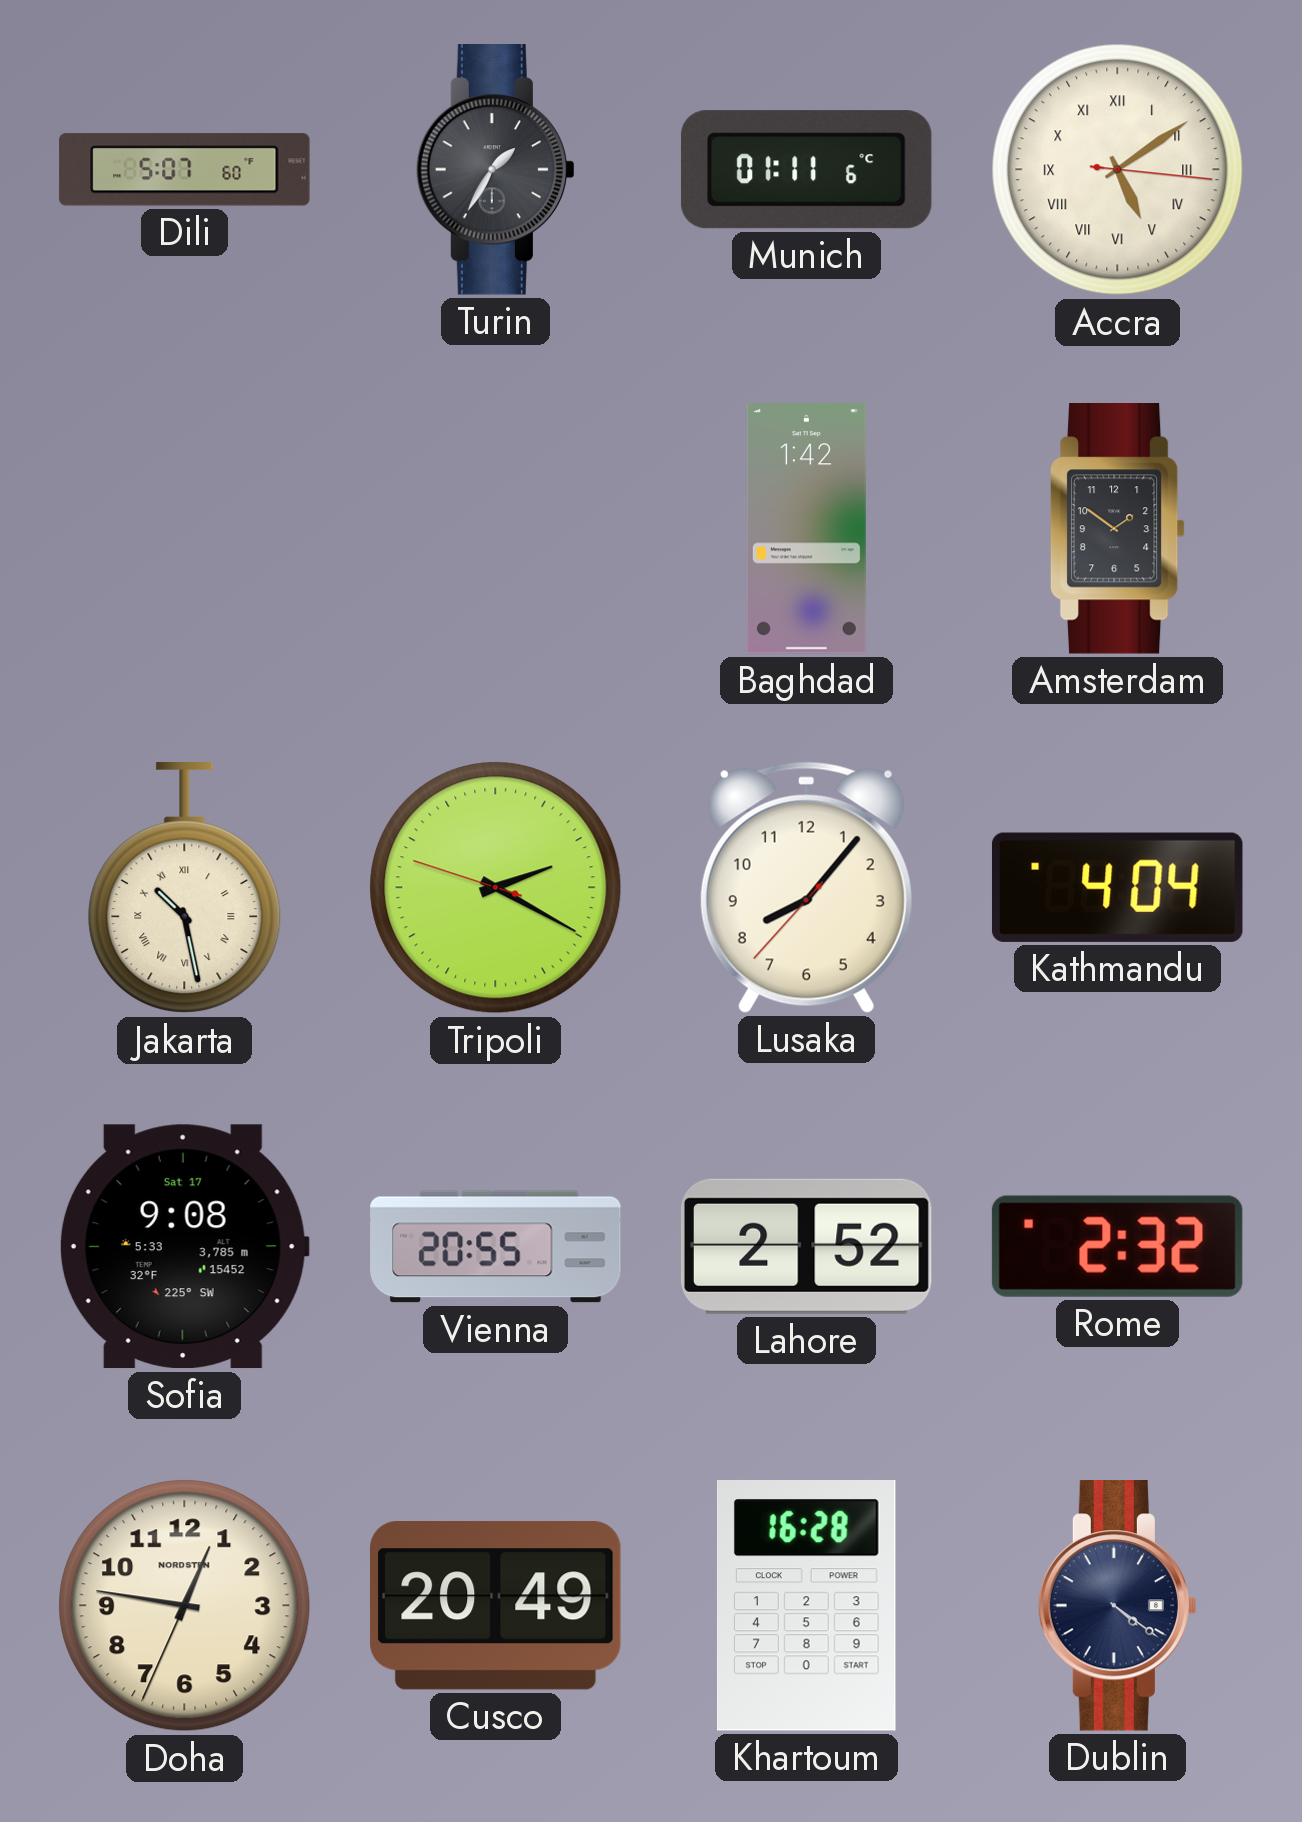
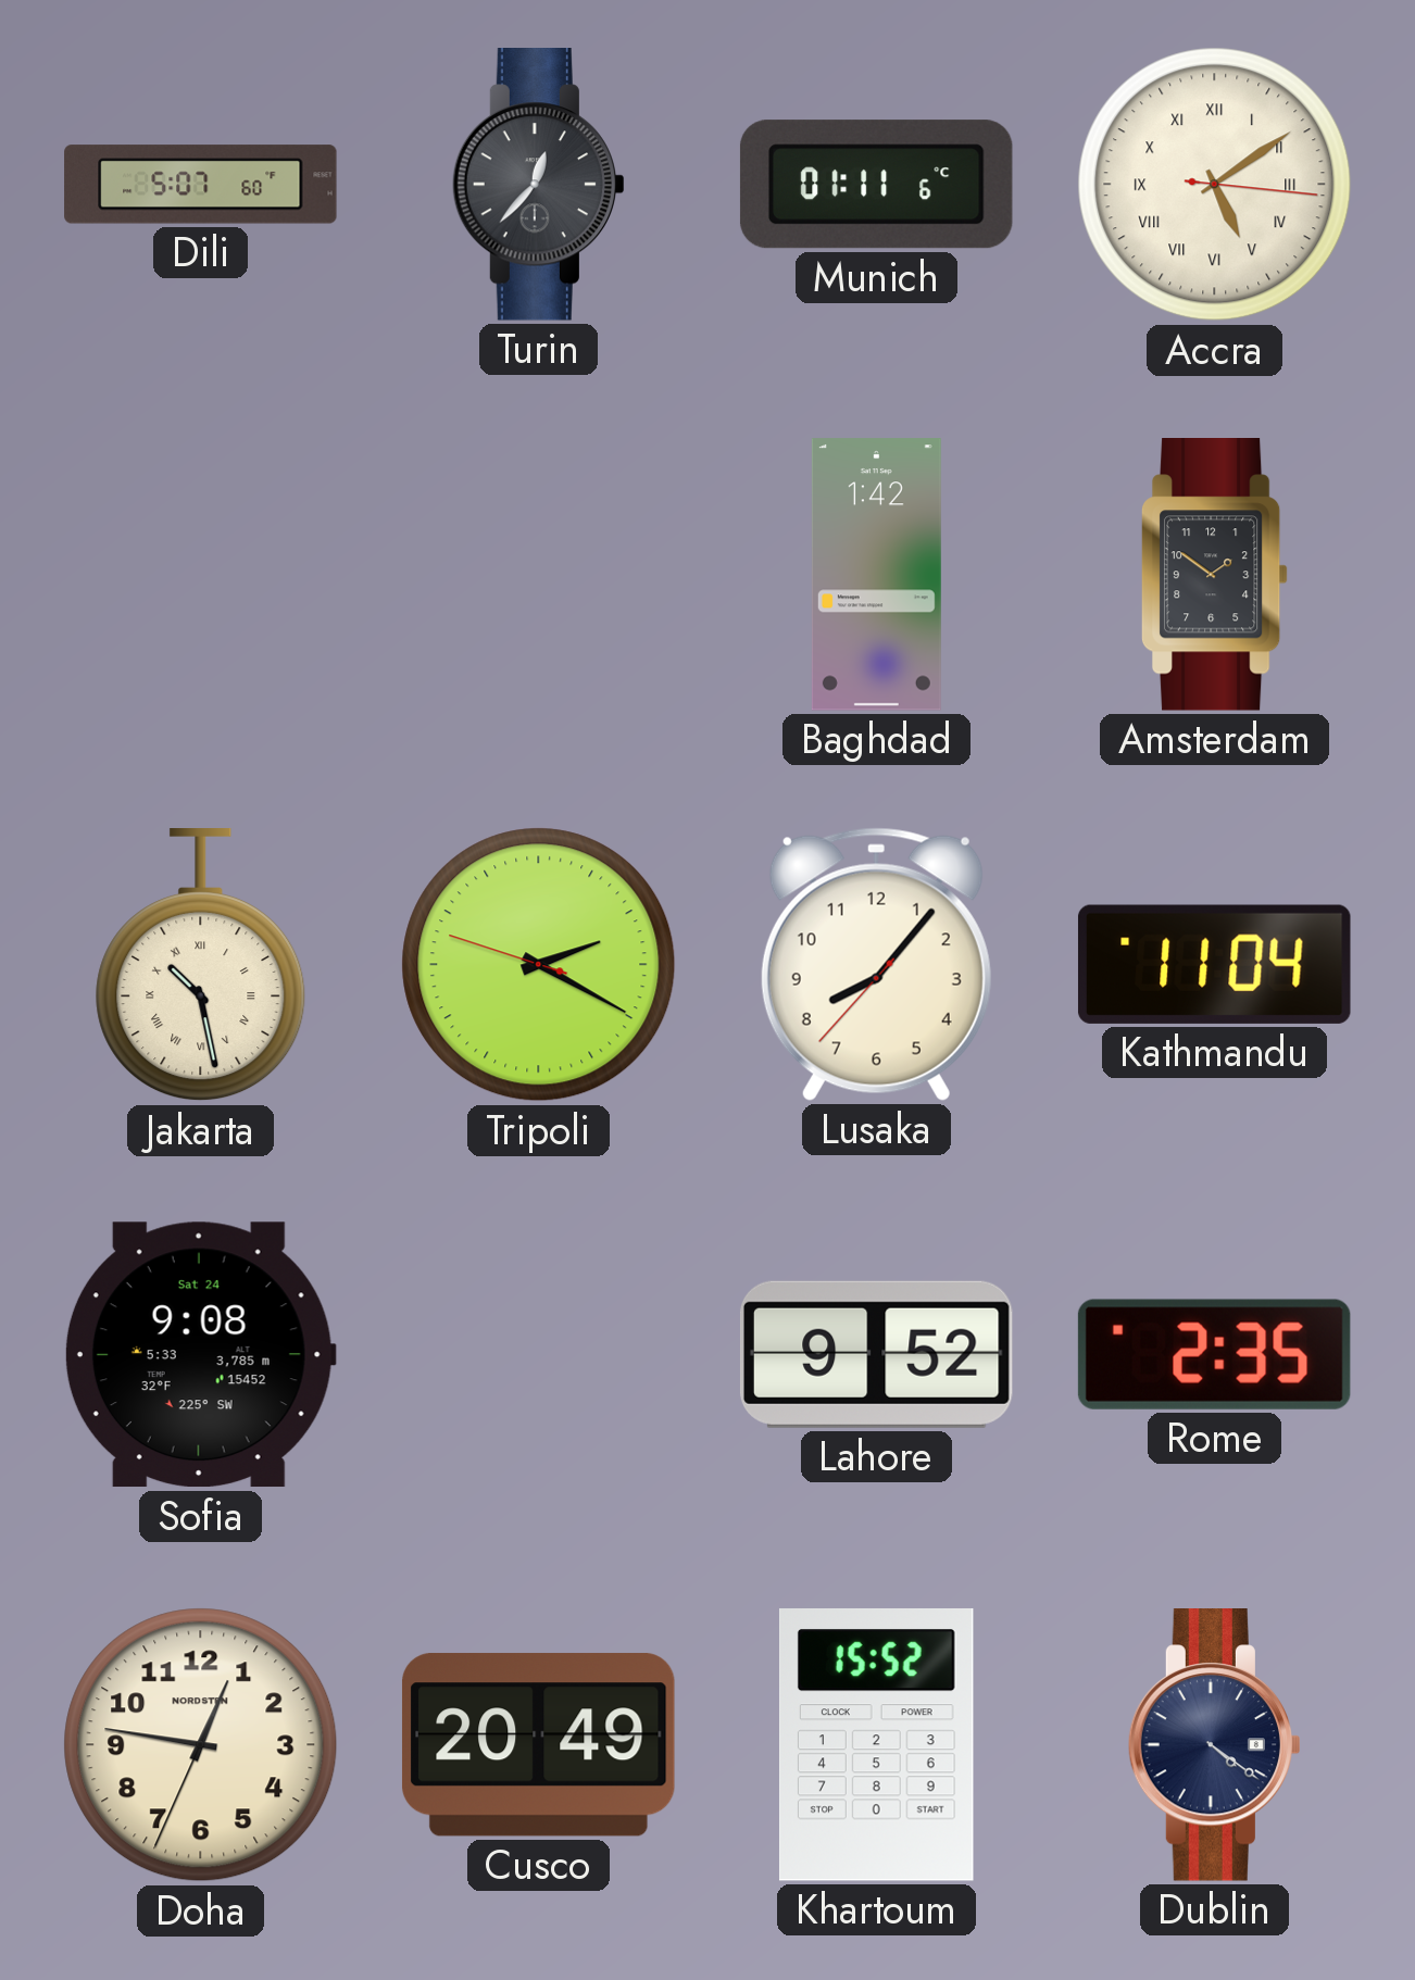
Turin: 1:35 -> 12:37 (538, 185)
Kathmandu: 4:04 -> 11:04 (1214, 964)
Sofia date: Sat 17 -> Sat 24 (200, 1355)
Vienna: 20:55 -> none (496, 1247)
Lahore: 2:52 -> 9:52 (876, 1354)
Rome: 2:32 -> 2:35 (1214, 1354)
Khartoum: 16:28 -> 15:52 (876, 1744)
